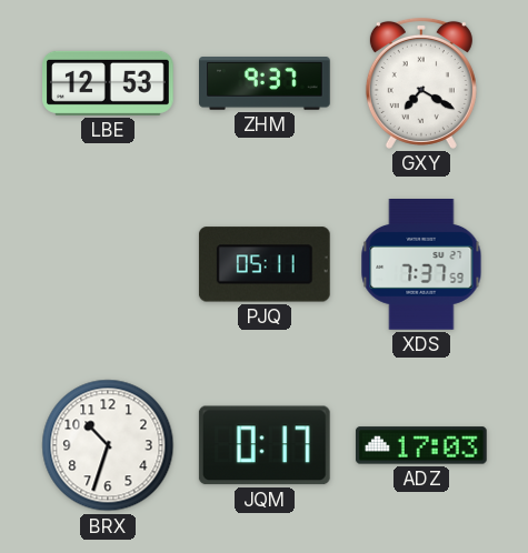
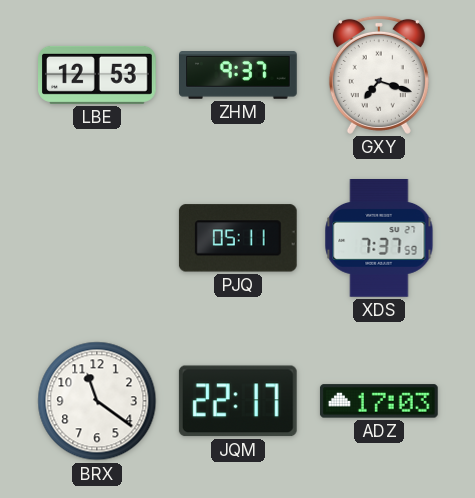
GXY: 7:20 -> 7:18 (379, 75)
BRX: 10:33 -> 11:21 (97, 401)
JQM: 0:17 -> 22:17 (238, 401)
